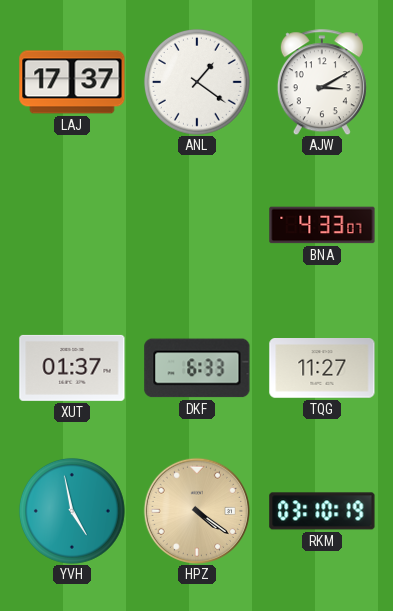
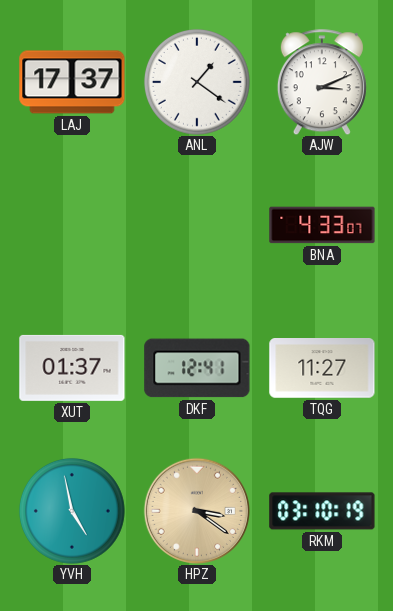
AJW: 3:10 -> 3:11 (322, 82)
DKF: 6:33 -> 12:41 (197, 368)
HPZ: 4:21 -> 3:21 (196, 510)
